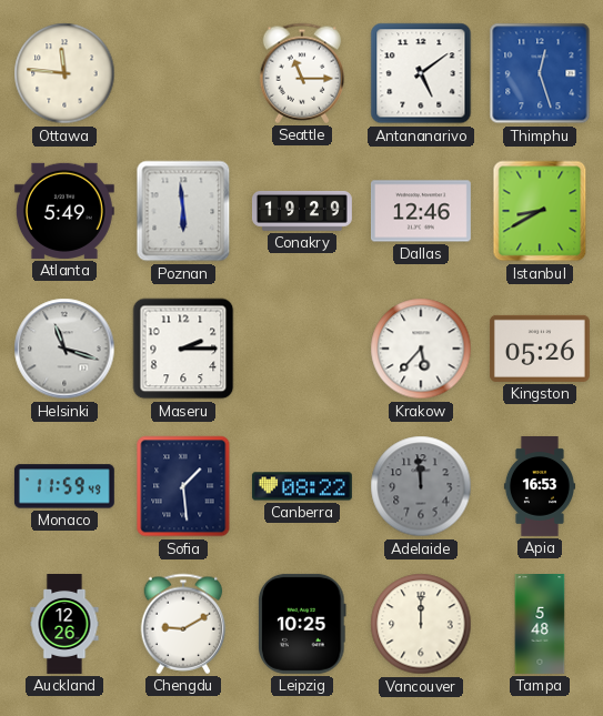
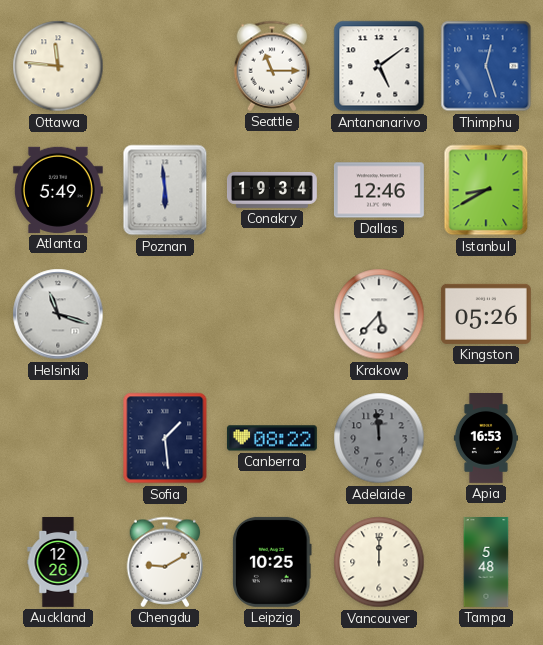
Conakry: 19:29 -> 19:34 (272, 190)
Maseru: 2:15 -> none (183, 349)
Monaco: 11:59 -> none (64, 486)
